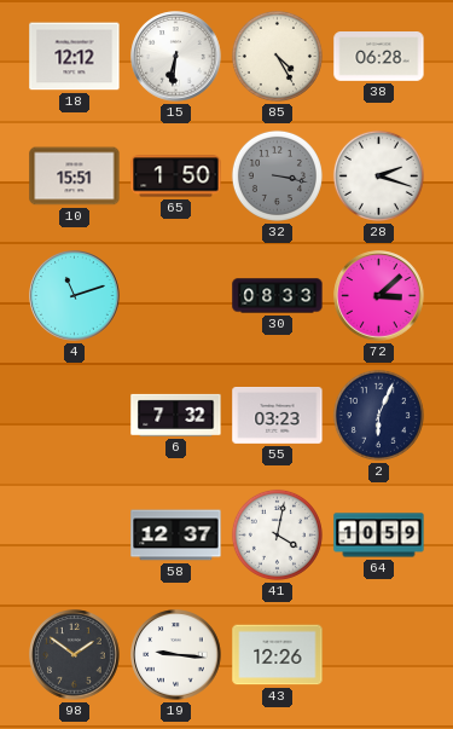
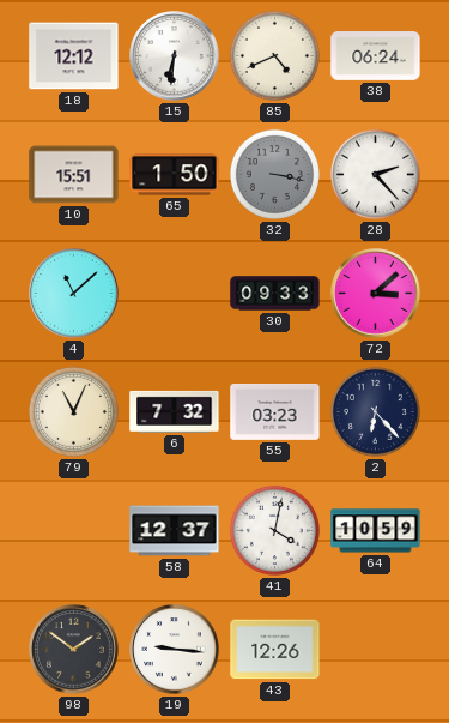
85: 4:25 -> 4:41 (274, 55)
38: 06:28 -> 06:24 (376, 56)
28: 2:18 -> 2:23 (375, 174)
4: 11:12 -> 11:08 (74, 294)
30: 08:33 -> 09:33 (275, 294)
79: none -> 11:04 (73, 411)
2: 6:04 -> 6:23 (375, 411)
